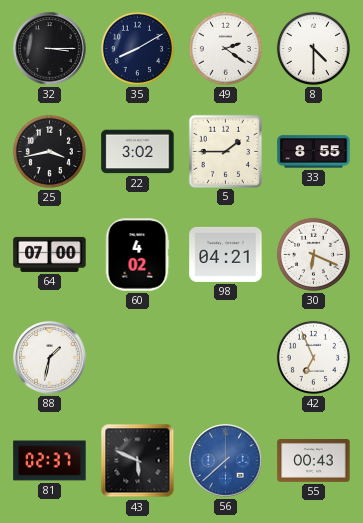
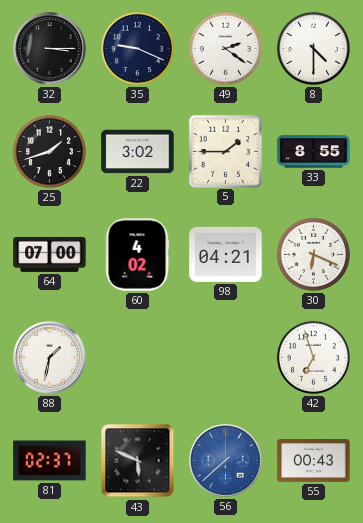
35: 8:10 -> 9:19 (137, 48)
25: 3:43 -> 1:42 (49, 151)
42: 6:56 -> 6:57 (313, 357)
